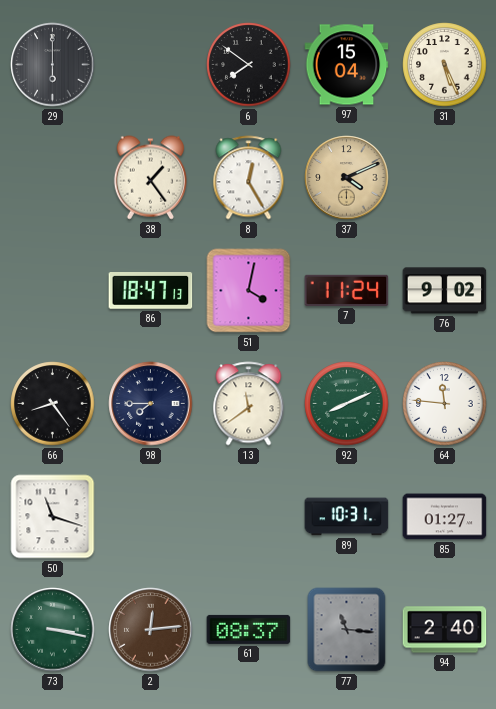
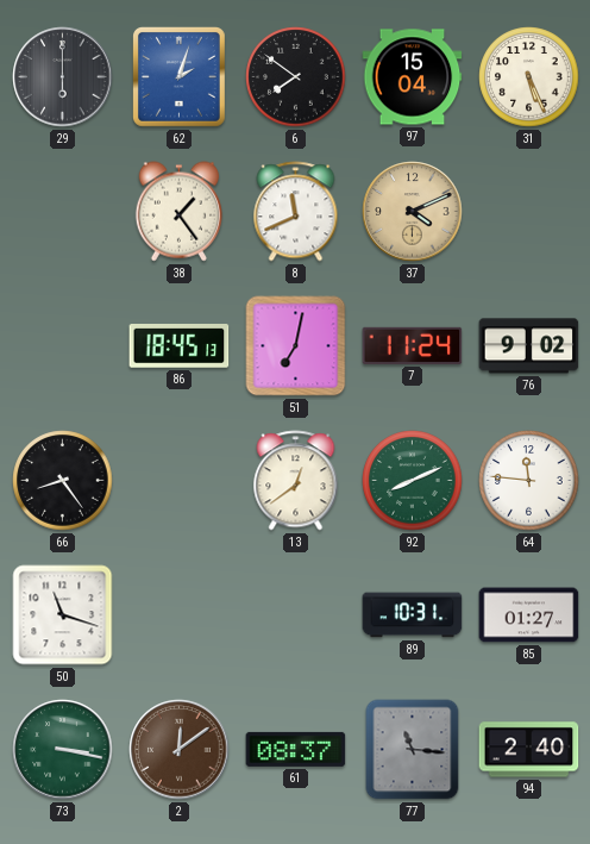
62: none -> 2:03 (180, 77)
8: 12:25 -> 11:41 (296, 212)
86: 18:47 -> 18:45 (180, 346)
51: 4:02 -> 7:02 (296, 346)
98: 7:45 -> none (151, 404)
13: 11:39 -> 12:39 (296, 481)
2: 12:14 -> 12:09 (180, 750)
